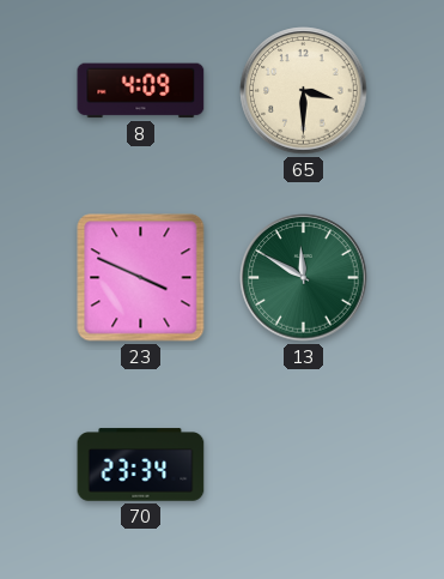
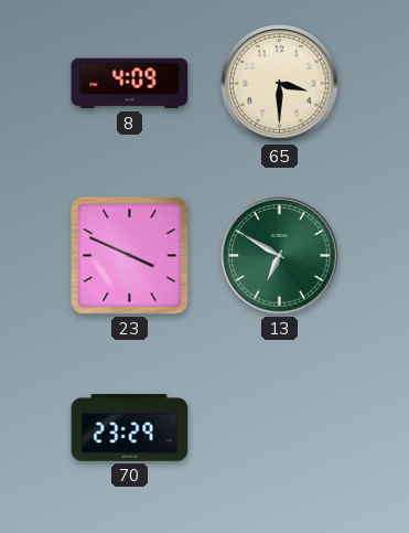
13: 11:50 -> 6:50 (280, 256)
70: 23:34 -> 23:29 (130, 428)
